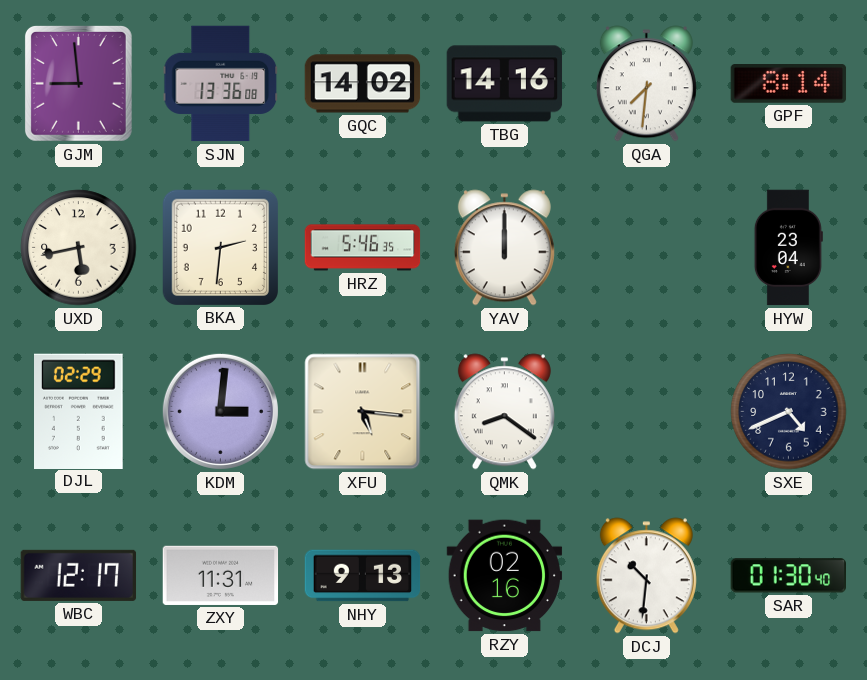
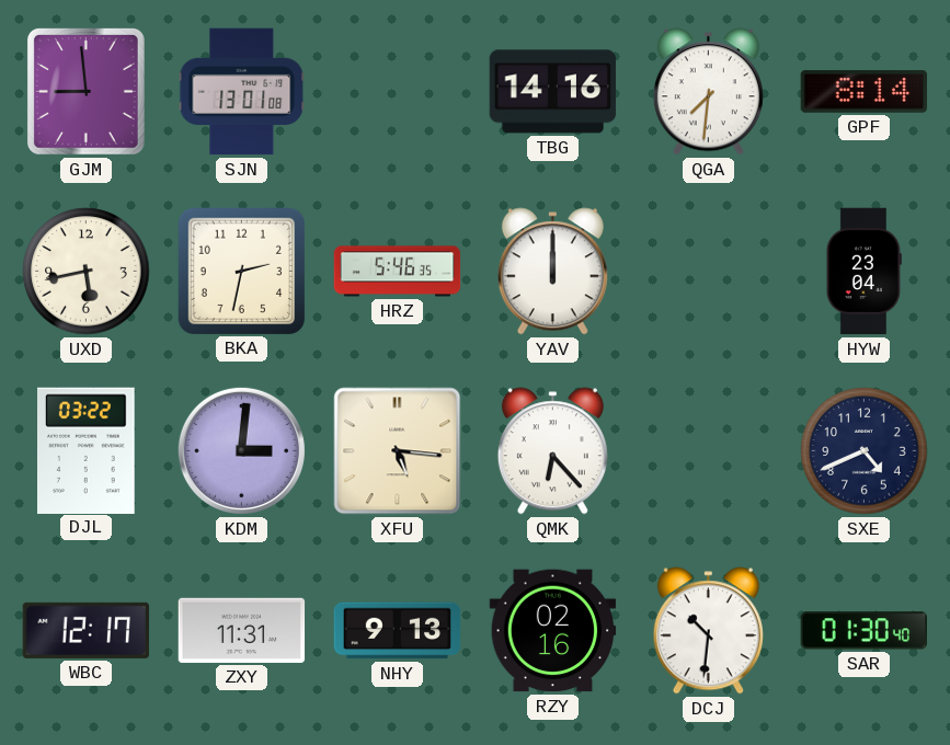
SJN: 13:36 -> 13:01 (242, 92)
GQC: 14:02 -> none (363, 84)
BKA: 2:31 -> 2:32 (241, 271)
DJL: 02:29 -> 03:22 (87, 450)
QMK: 8:21 -> 6:23 (552, 451)
